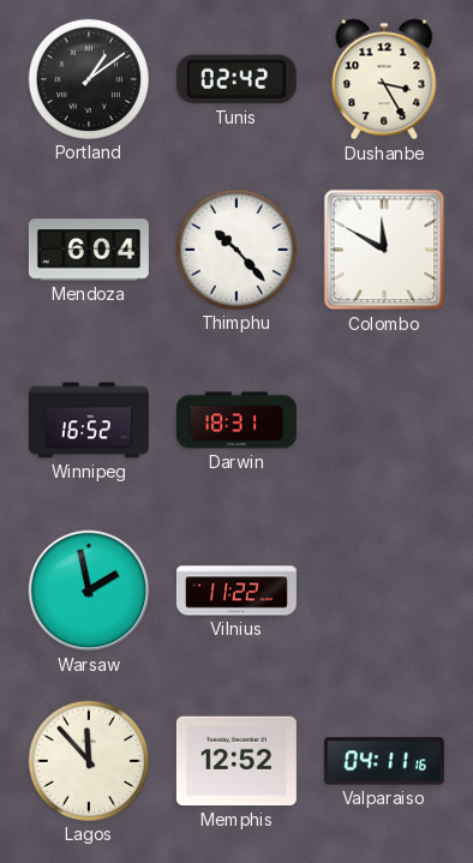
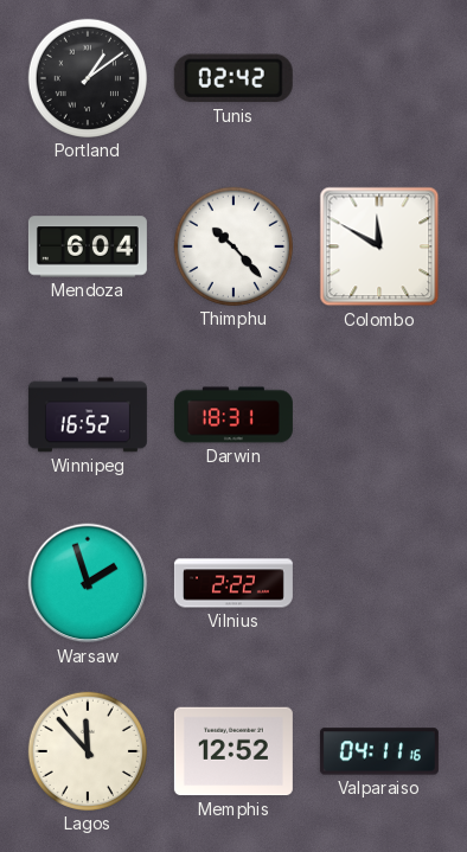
Dushanbe: 3:25 -> none (384, 79)
Warsaw: 1:58 -> 1:57 (88, 583)
Vilnius: 11:22 -> 2:22 (233, 583)
